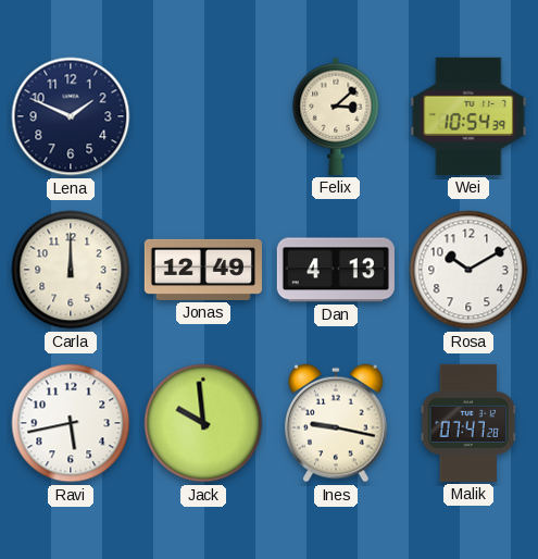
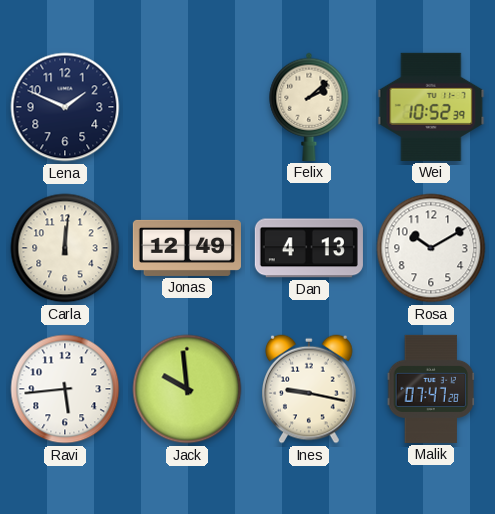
Felix: 3:08 -> 2:08 (309, 107)
Wei: 10:54 -> 10:52 (431, 107)
Carla: 12:00 -> 12:01 (65, 248)
Ravi: 5:43 -> 5:44 (65, 389)
